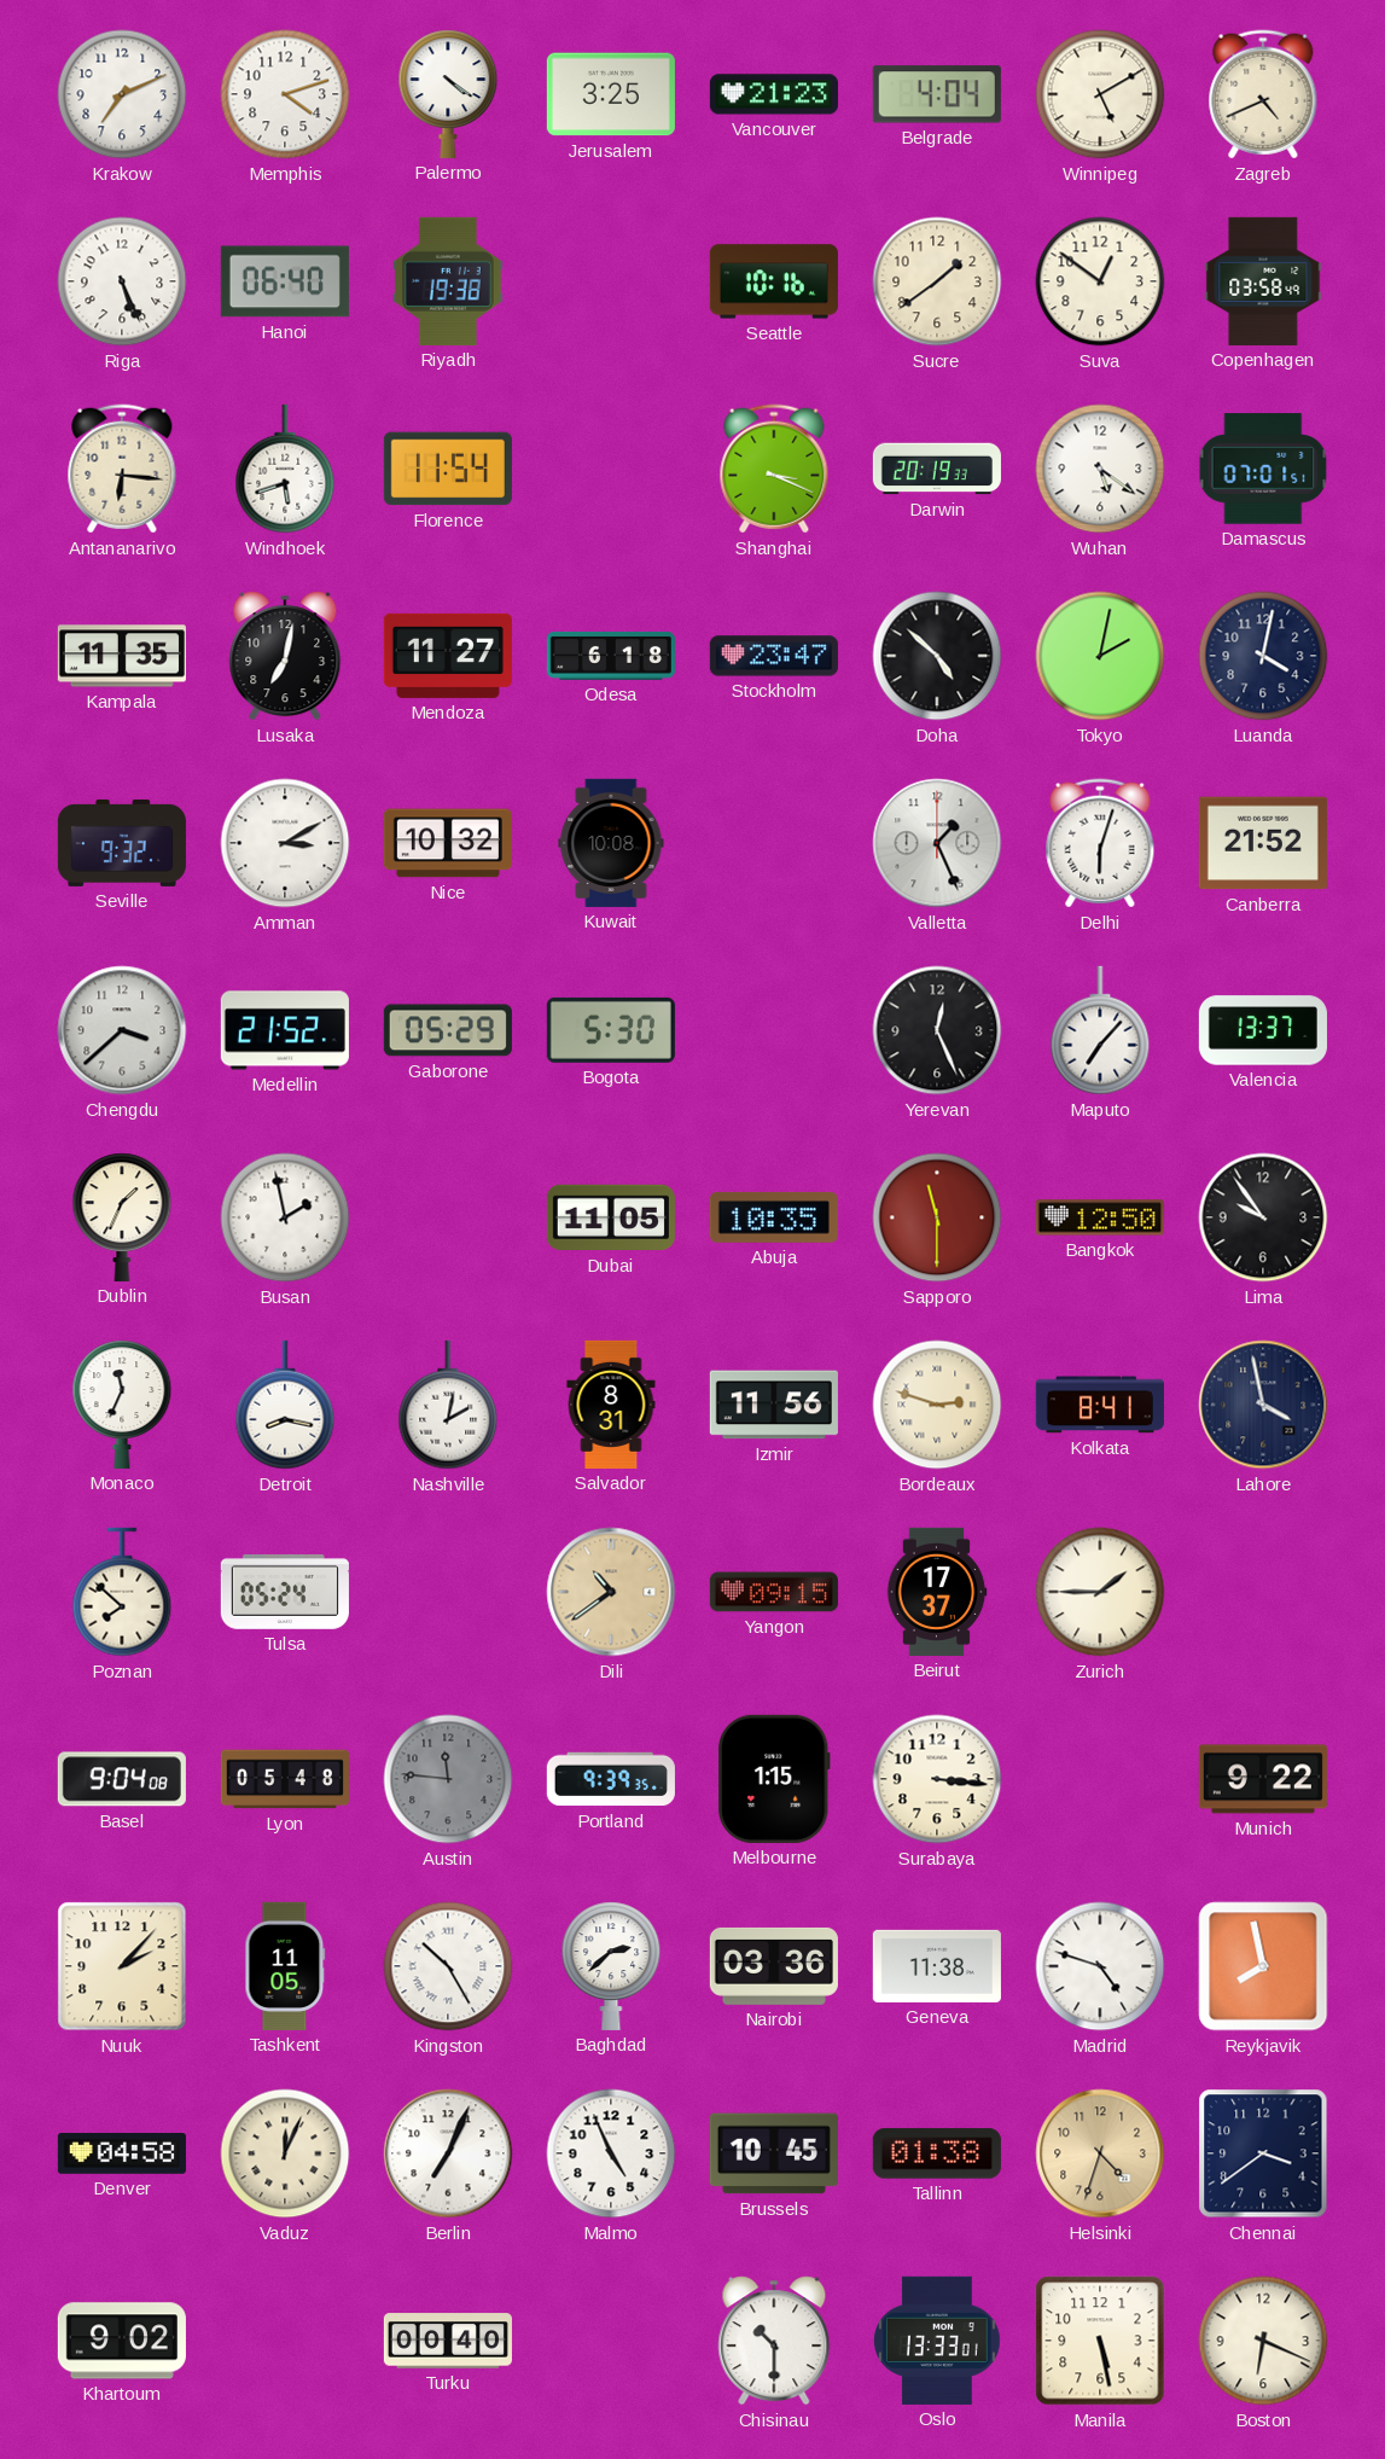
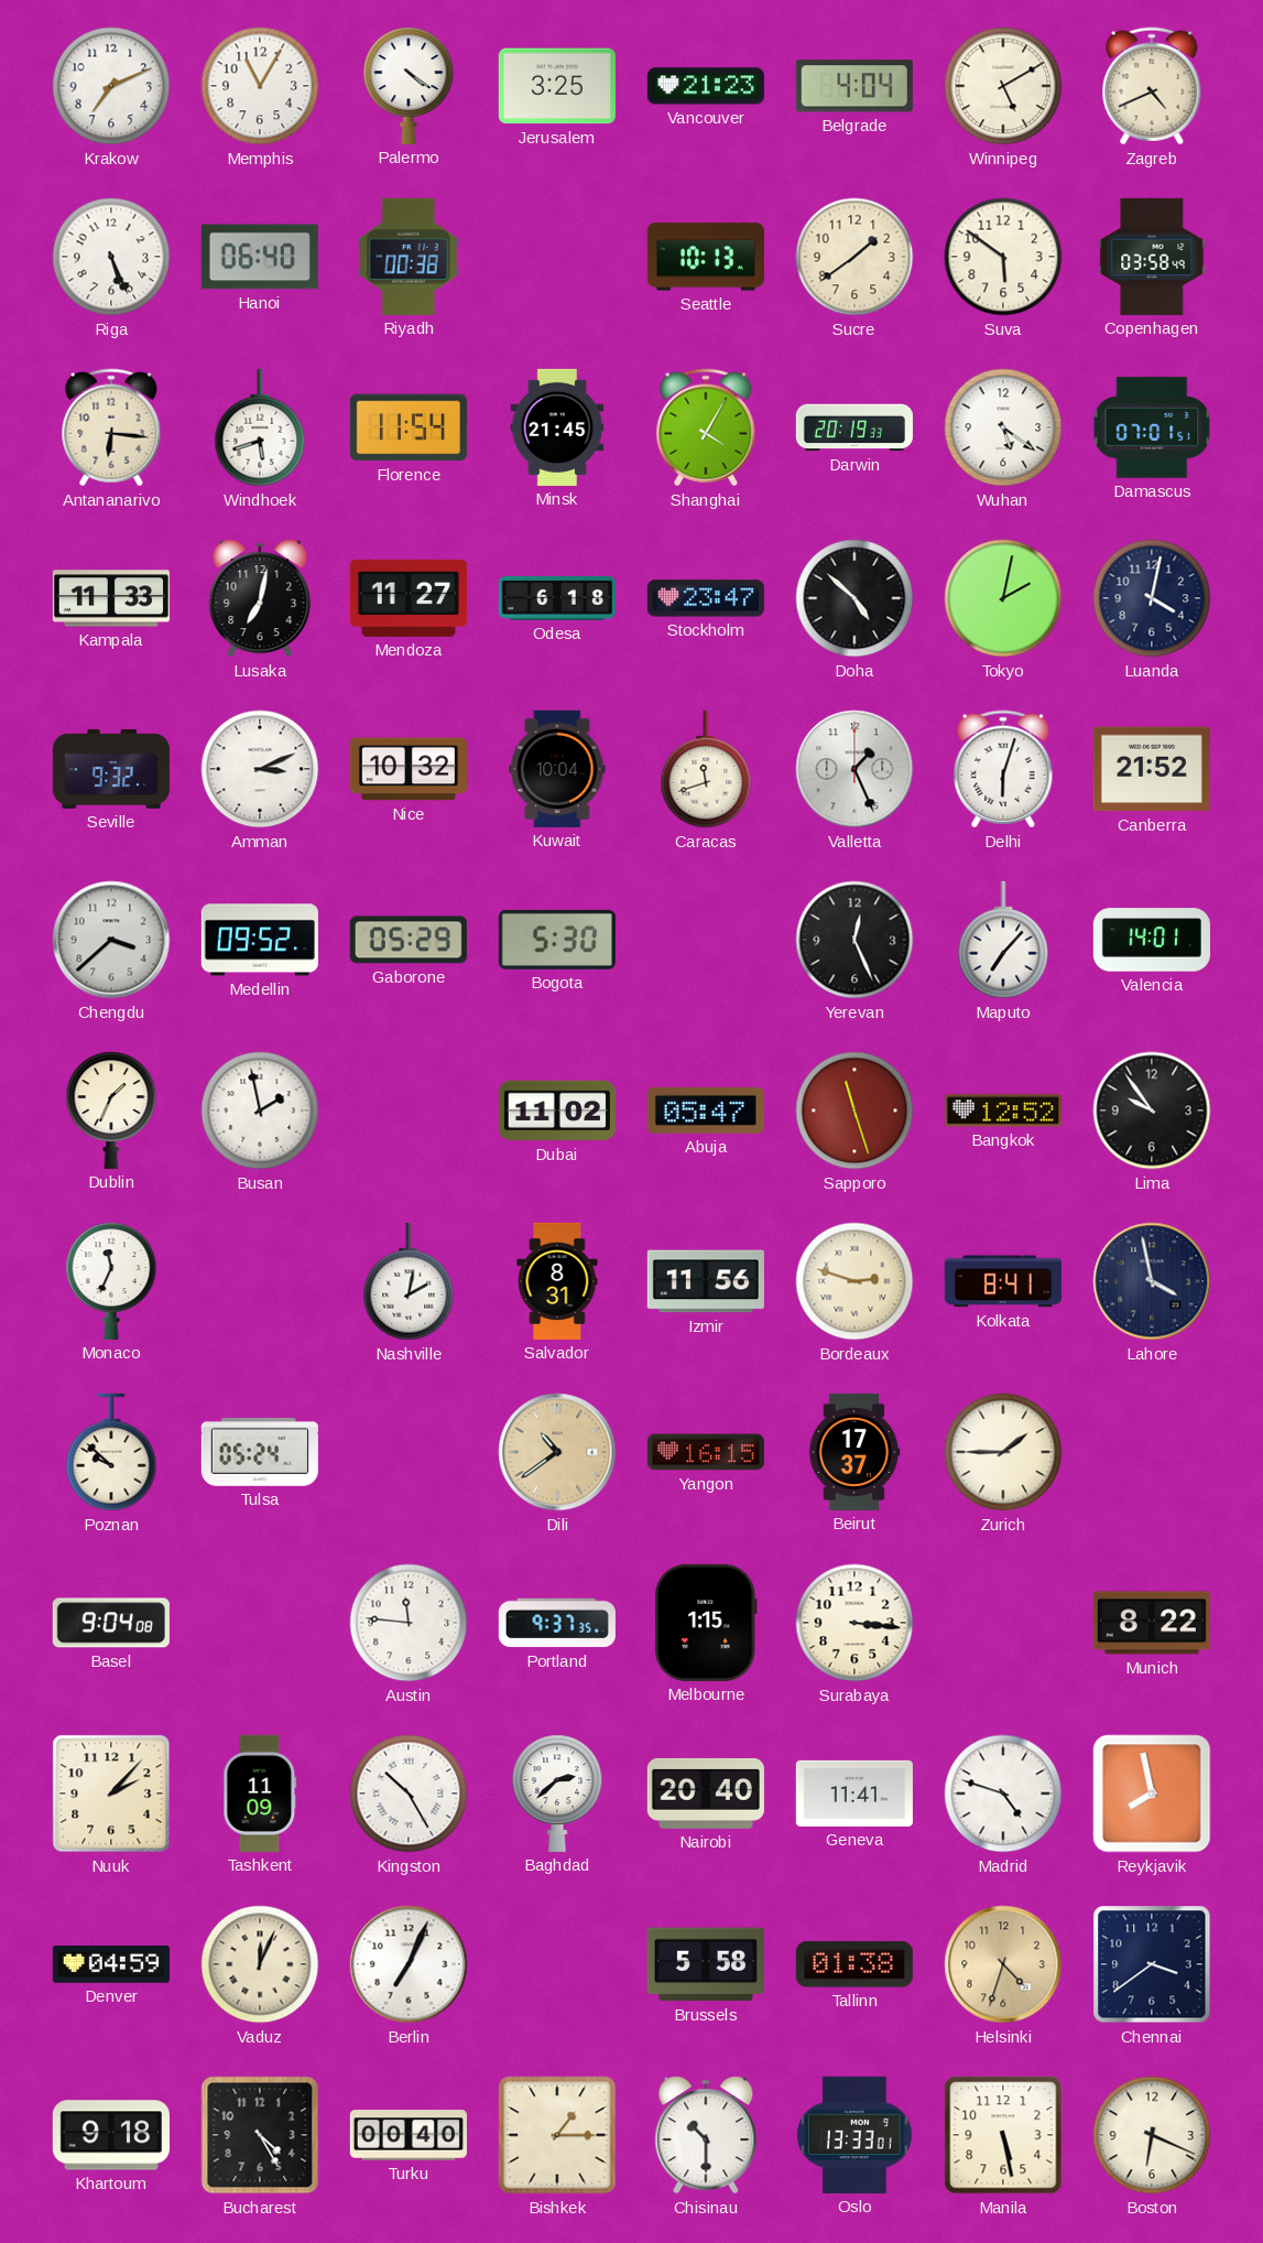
Memphis: 4:12 -> 11:05 (260, 86)
Riyadh: 19:38 -> 00:38 (409, 257)
Seattle: 10:16 -> 10:13 (706, 257)
Suva: 12:51 -> 5:51 (1003, 257)
Minsk: none -> 21:45 (557, 427)
Shanghai: 3:19 -> 4:05 (706, 427)
Kampala: 11:35 -> 11:33 (111, 598)
Amman: 3:10 -> 3:11 (260, 769)
Kuwait: 10:08 -> 10:04 (557, 769)
Caracas: none -> 11:42 (706, 769)
Medellin: 21:52 -> 09:52 (260, 940)
Valencia: 13:37 -> 14:01 (1152, 940)
Dubai: 11:05 -> 11:02 (557, 1110)
Abuja: 10:35 -> 05:47 (706, 1110)
Sapporo: 11:30 -> 11:27 (854, 1110)
Bangkok: 12:50 -> 12:52 (1003, 1110)
Detroit: 8:17 -> none (285, 1405)
Poznan: 7:52 -> 9:52 (111, 1452)
Yangon: 09:15 -> 16:15 (706, 1452)
Lyon: 05:48 -> none (285, 1779)
Austin dial: grey -> white (409, 1623)
Portland: 9:39 -> 9:37 (557, 1623)
Munich: 9:22 -> 8:22 (1152, 1623)
Tashkent: 11:05 -> 11:09 (260, 1794)
Nairobi: 03:36 -> 20:40 (706, 1794)
Geneva: 11:38 -> 11:41 (854, 1794)
Denver: 04:58 -> 04:59 (111, 1965)
Malmo: 4:56 -> none (611, 2153)
Brussels: 10:45 -> 5:58 (706, 1964)
Khartoum: 9:02 -> 9:18 (111, 2135)
Bucharest: none -> 4:25 (260, 2135)
Bishkek: none -> 1:15 (557, 2135)
